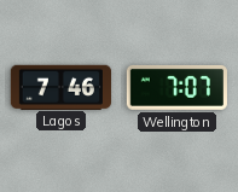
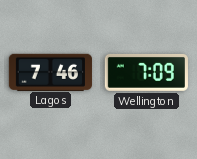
Wellington: 7:07 -> 7:09 (146, 72)
